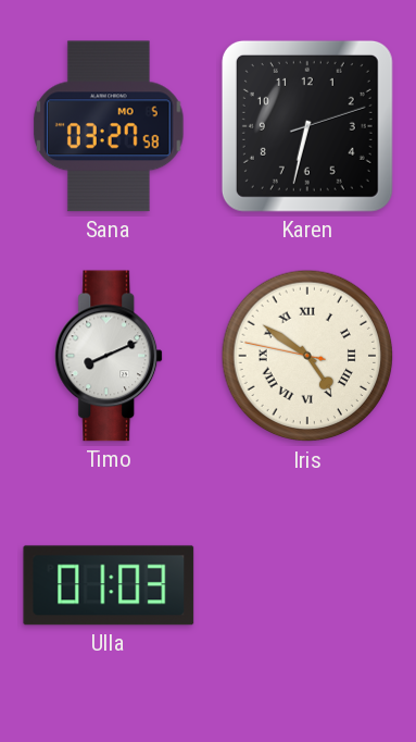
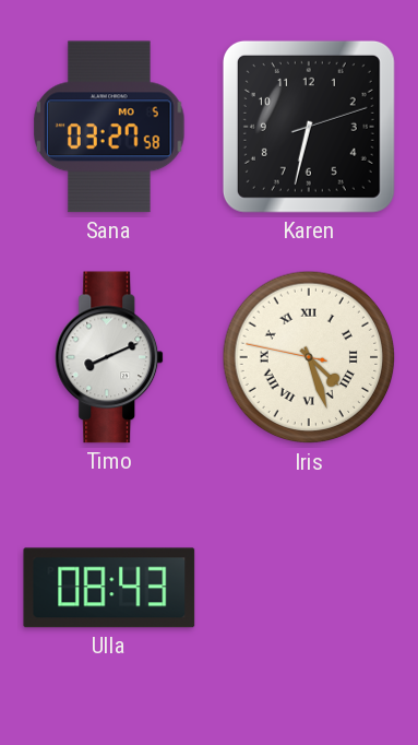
Iris: 4:50 -> 4:26 (309, 357)
Ulla: 01:03 -> 08:43 (109, 588)
